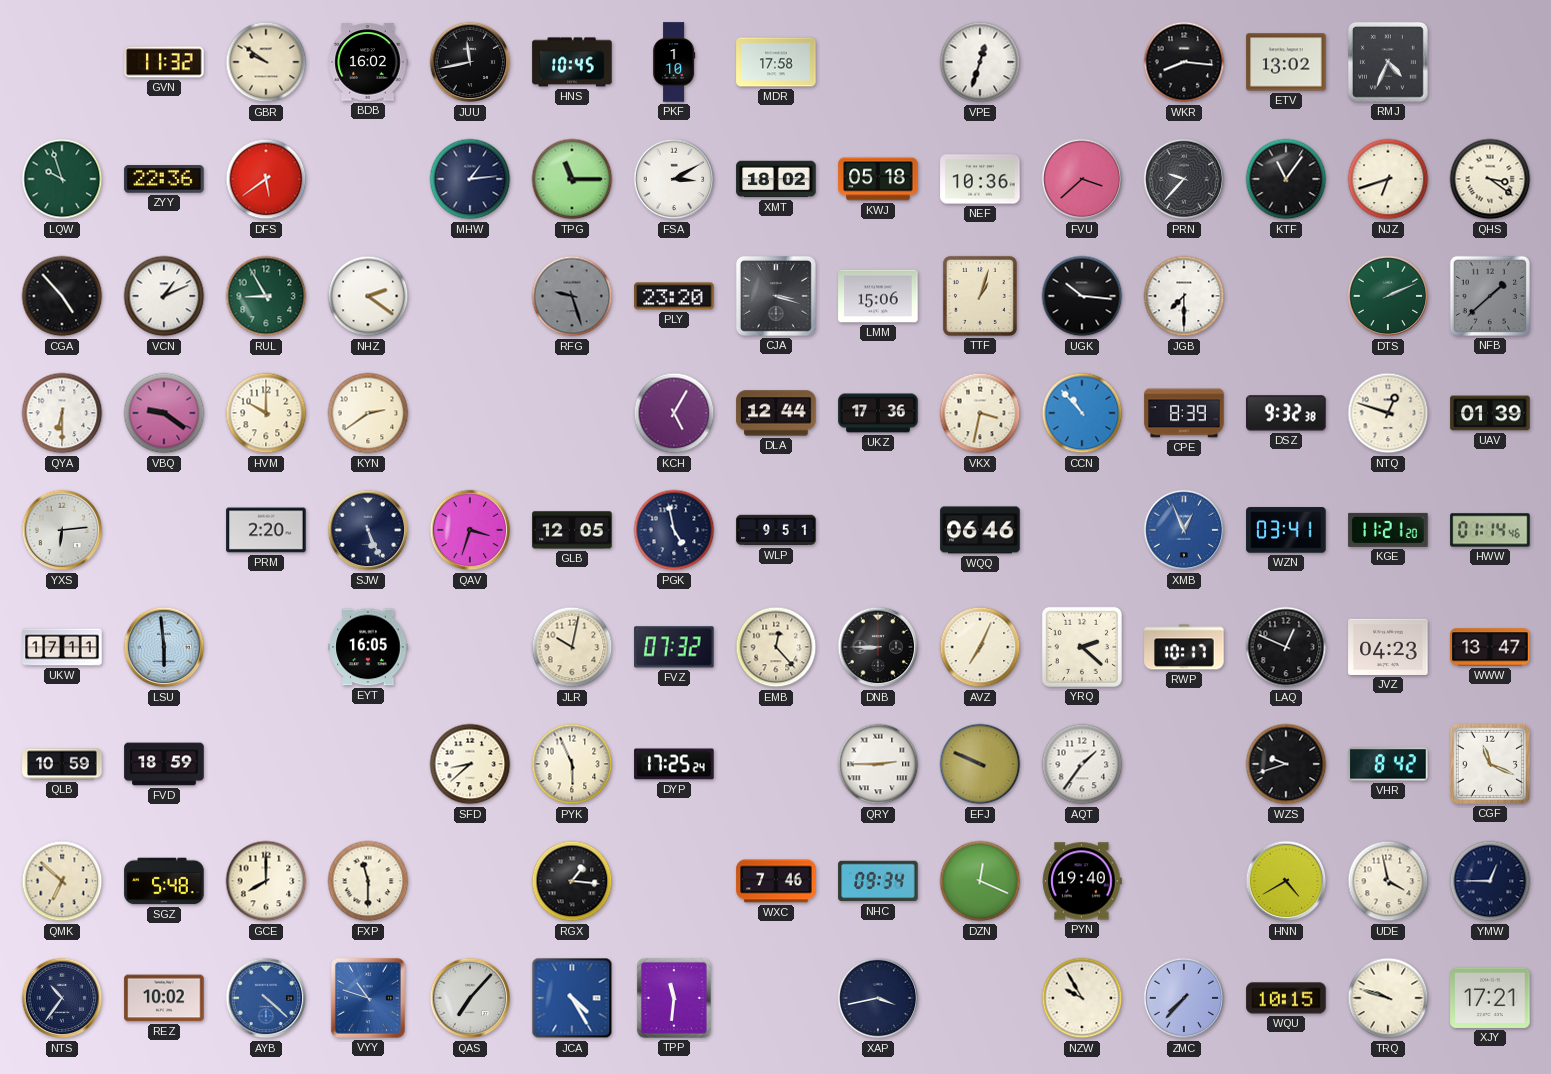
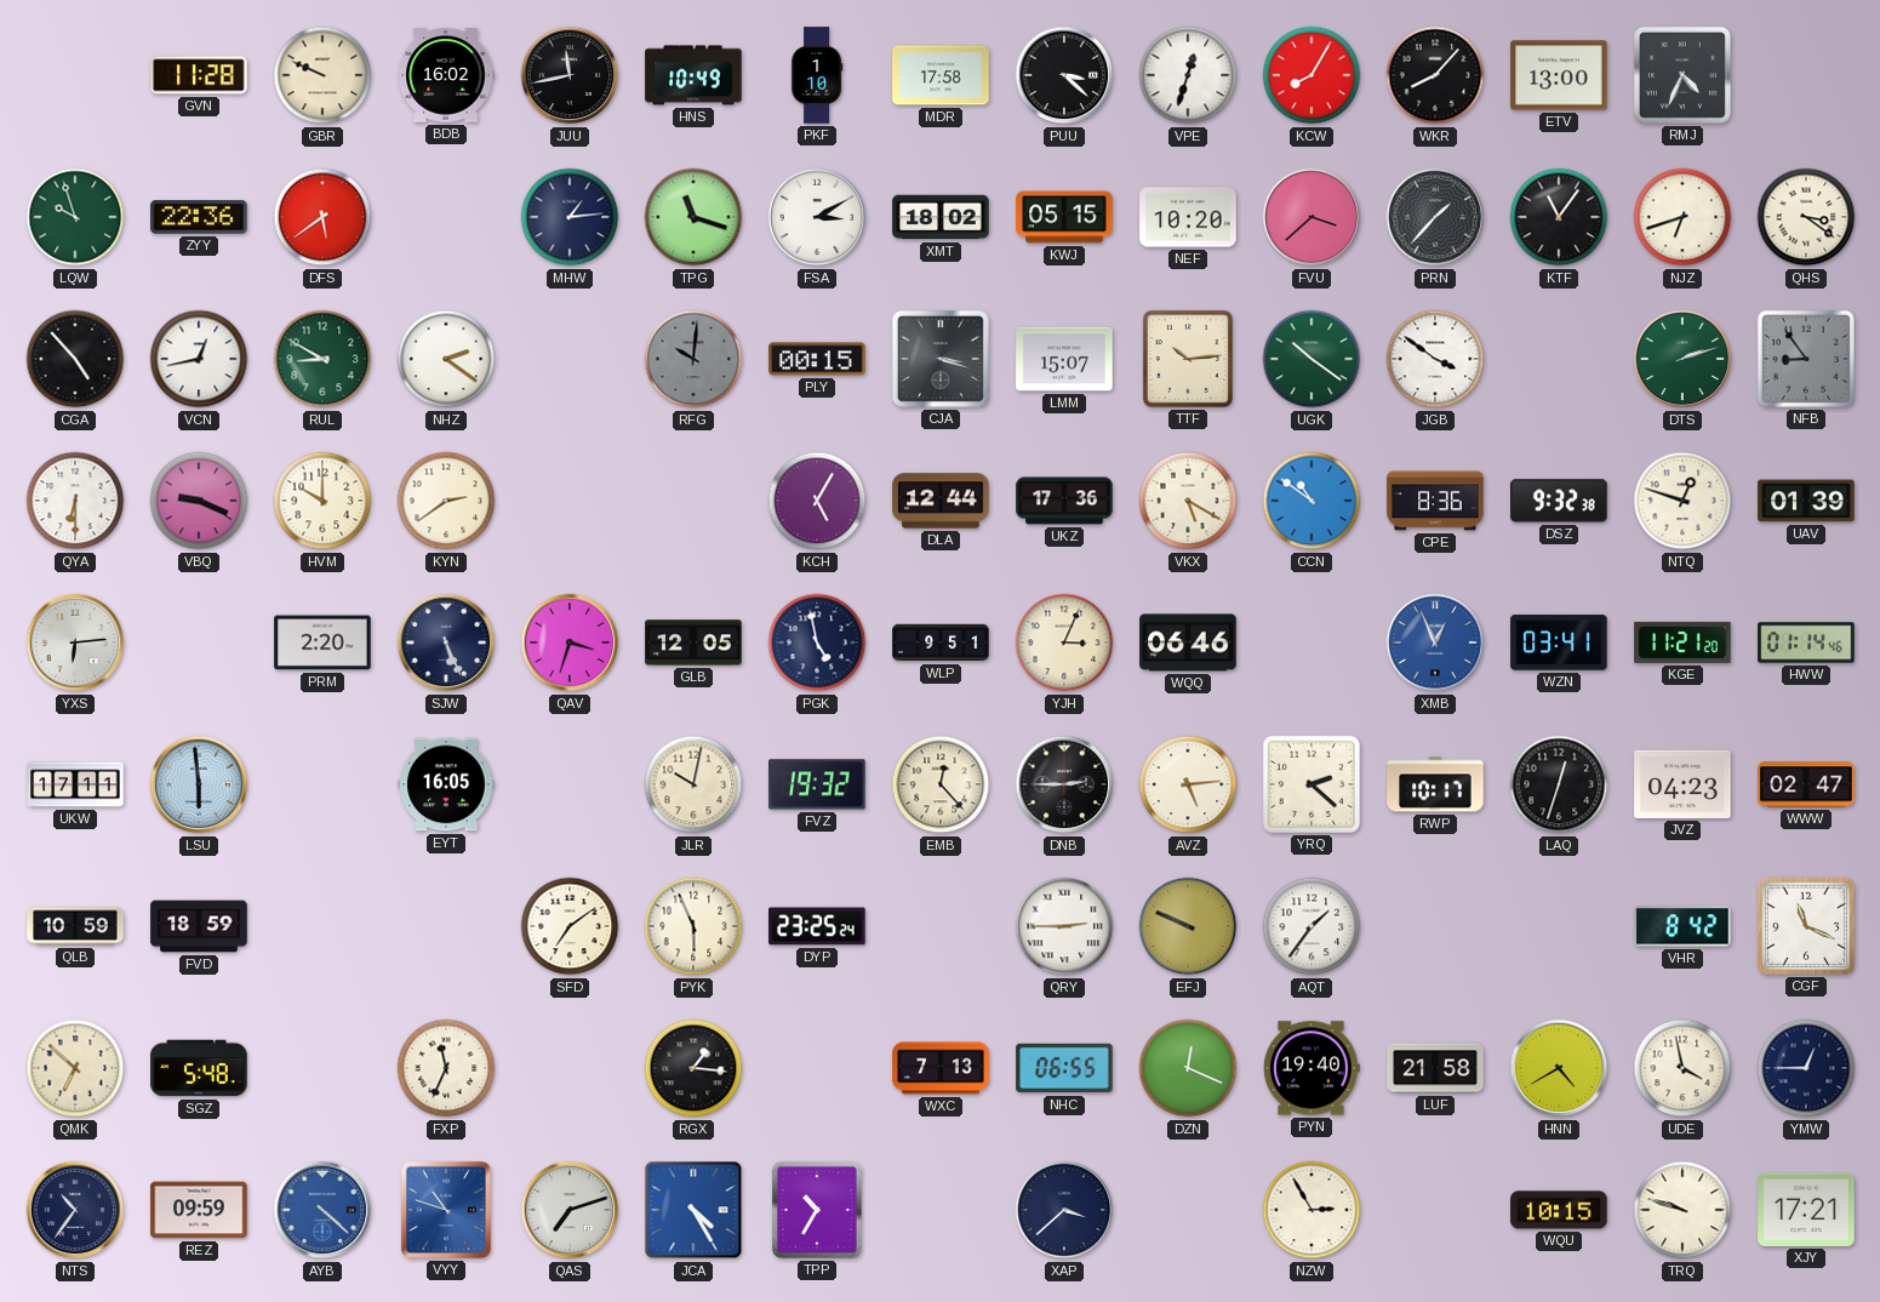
GVN: 11:32 -> 11:28 (199, 75)
GBR: 9:51 -> 9:49 (322, 75)
HNS: 10:45 -> 10:49 (693, 75)
PUU: none -> 3:22 (1064, 75)
KCW: none -> 8:05 (1312, 75)
WKR: 8:16 -> 8:07 (1435, 75)
ETV: 13:02 -> 13:00 (1559, 75)
TPG: 11:15 -> 11:18 (693, 217)
KWJ: 05:18 -> 05:15 (1064, 217)
NEF: 10:36 -> 10:20 (1188, 217)
PRN: 9:37 -> 1:37 (1435, 217)
VCN: 1:11 -> 12:43 (199, 359)
RUL: 8:55 -> 8:50 (322, 359)
RFG: 9:27 -> 10:01 (693, 359)
PLY: 23:20 -> 00:15 (817, 359)
LMM: 15:06 -> 15:07 (1064, 359)
TTF: 1:03 -> 10:14 (1188, 359)
UGK: 10:16 -> 10:21 (1312, 359)
UGK dial: black -> green (1312, 359)
JGB: 7:30 -> 3:51 (1435, 359)
DTS: 2:11 -> 2:12 (1682, 359)
NFB: 1:38 -> 8:54 (1806, 359)
VBQ: 9:21 -> 9:19 (199, 501)
VKX: 3:32 -> 5:20 (1188, 501)
CCN: 10:53 -> 10:51 (1312, 501)
CPE: 8:39 -> 8:36 (1435, 501)
YJH: none -> 3:04 (1064, 643)
FVZ: 07:32 -> 19:32 (817, 784)
DNB: 8:45 -> 2:45 (1064, 784)
AVZ: 7:04 -> 5:14 (1188, 784)
LAQ: 12:49 -> 12:33 (1559, 784)
WWW: 13:47 -> 02:47 (1806, 784)
SFD: 8:38 -> 7:09 (570, 926)
DYP: 17:25 -> 23:25 (817, 926)
WZS: 9:42 -> none (1286, 764)
GCE: 8:00 -> none (266, 881)
FXP: 11:30 -> 11:34 (446, 1068)
WXC: 7:46 -> 7:13 (941, 1068)
NHC: 09:34 -> 06:55 (1064, 1068)
LUF: none -> 21:58 (1435, 1068)
REZ: 10:02 -> 09:59 (199, 1210)
QAS: 7:07 -> 7:12 (570, 1210)
TPP: 11:31 -> 10:35 (817, 1210)
XAP: 3:43 -> 3:38 (1064, 1210)
NZW: 9:55 -> 2:55 (1312, 1210)
ZMC: 7:37 -> none (1184, 998)
